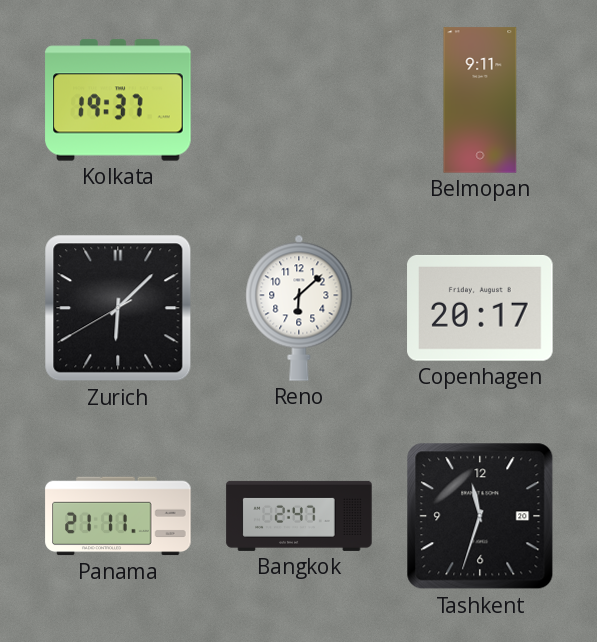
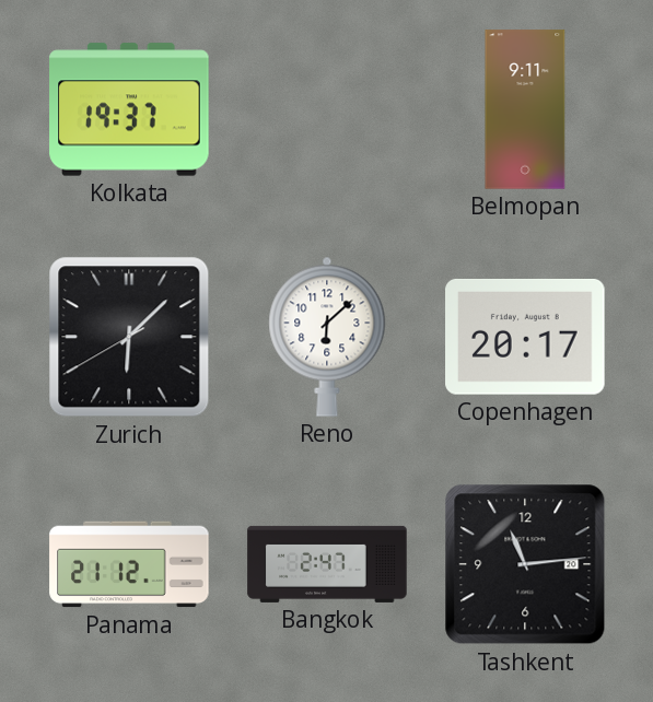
Panama: 21:11 -> 21:12 (129, 564)
Tashkent: 11:33 -> 11:14 (525, 564)
